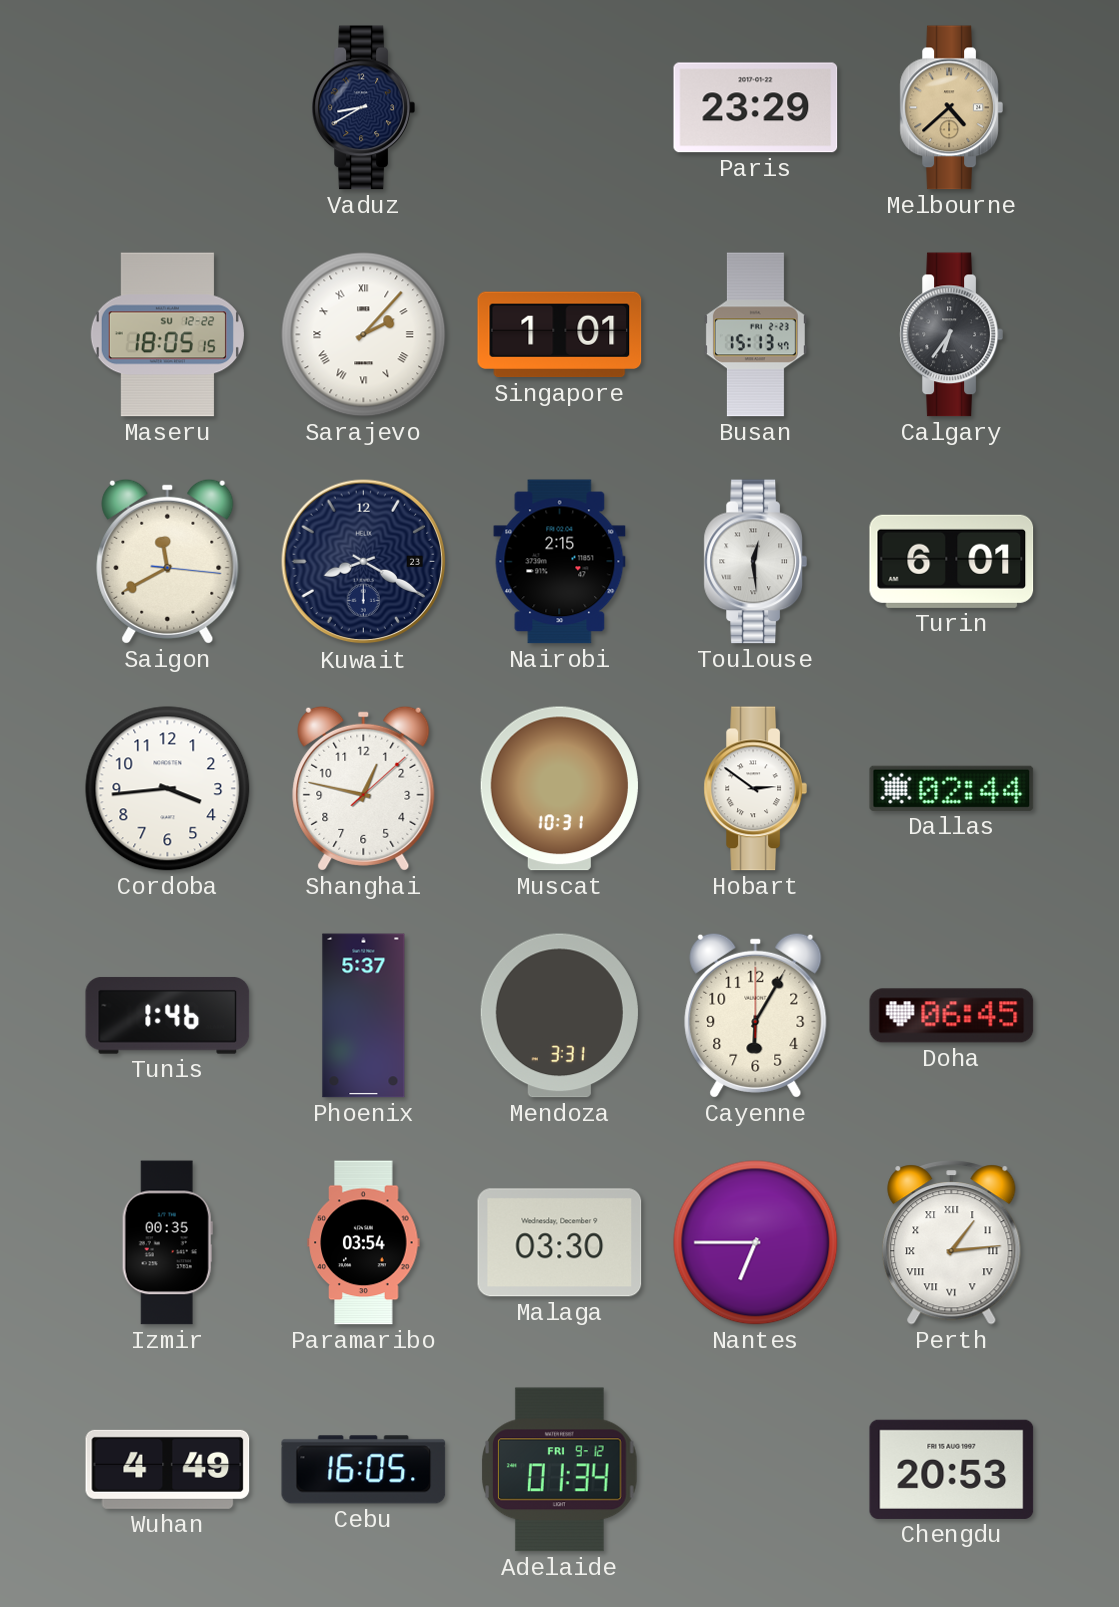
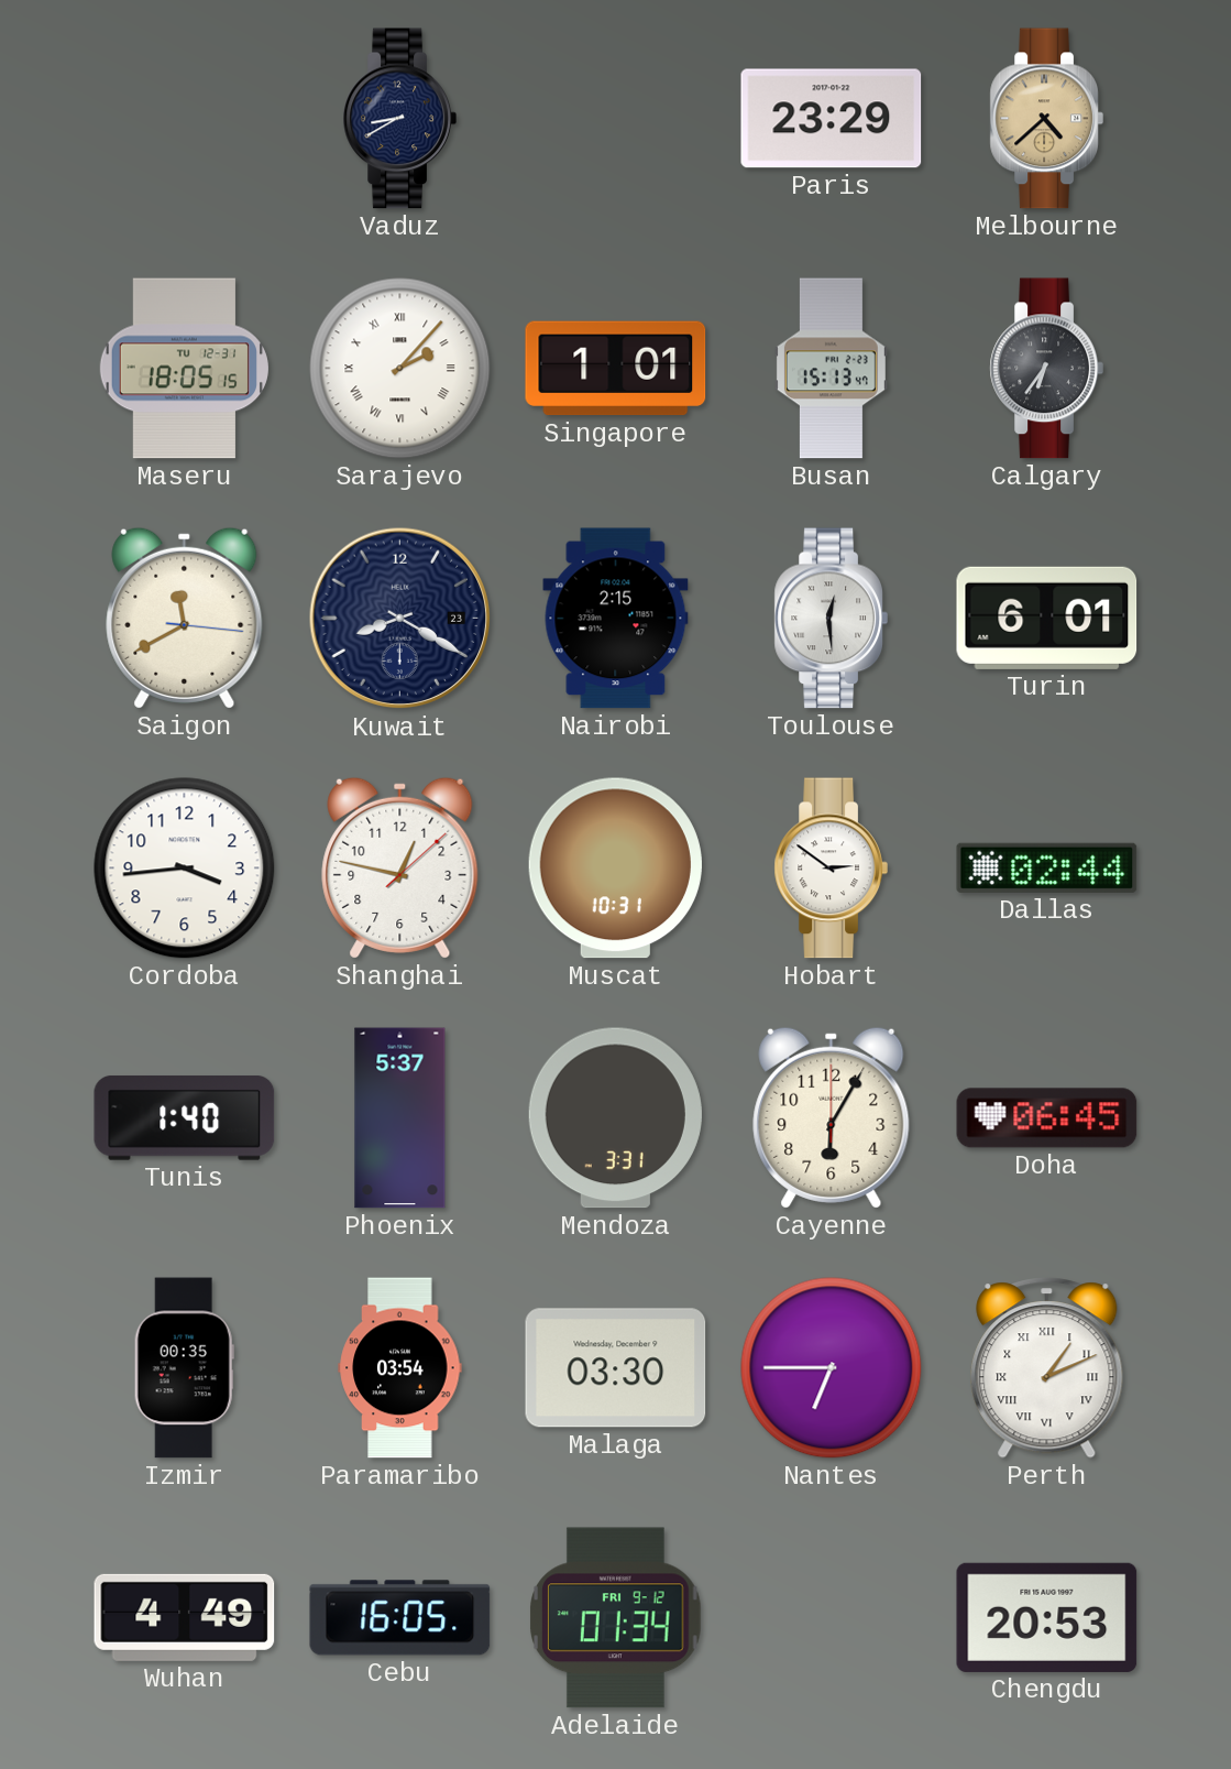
Maseru date: SU 12-22 -> TU 12-31 (184, 369)
Tunis: 1:46 -> 1:40 (185, 1117)
Perth: 1:14 -> 1:11 (1047, 1368)
